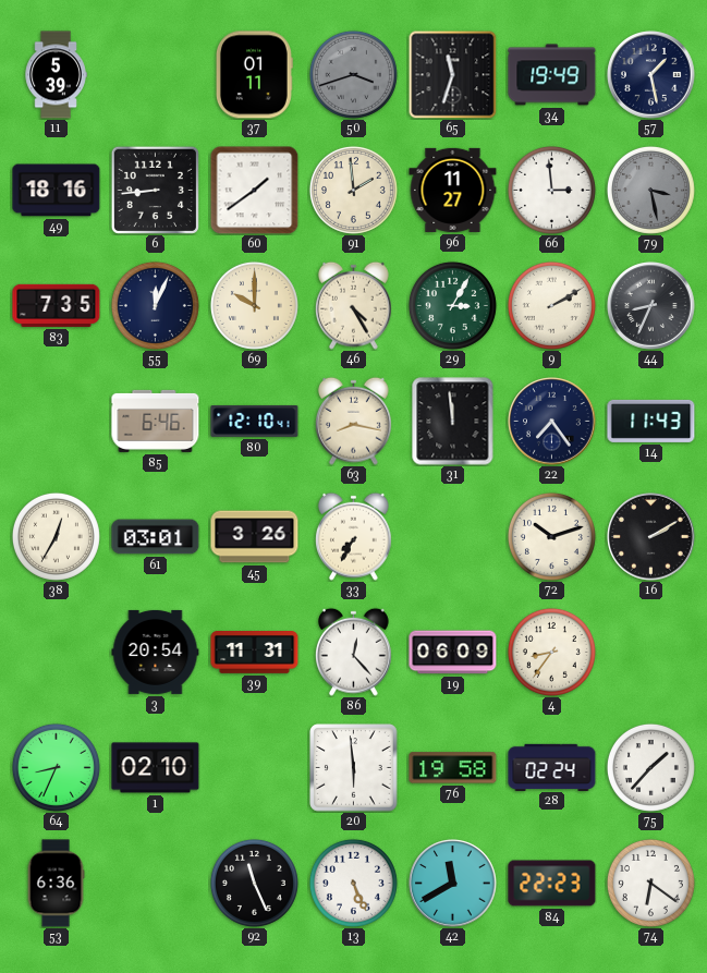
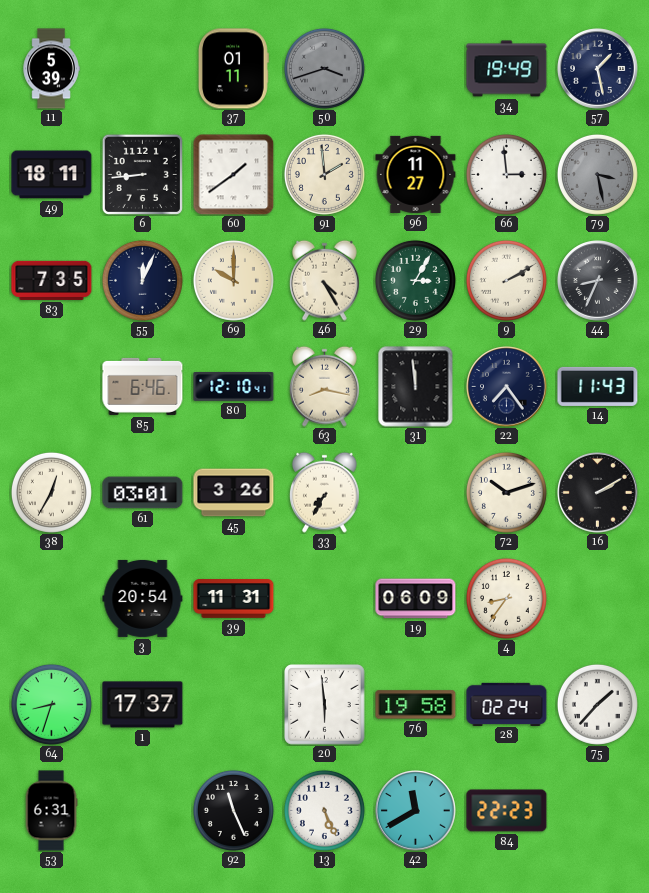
65: 11:33 -> none (452, 74)
49: 18:16 -> 18:11 (52, 175)
86: 12:23 -> none (354, 652)
64: 8:34 -> 8:33 (51, 704)
1: 02:10 -> 17:37 (143, 705)
53: 6:36 -> 6:31 (51, 811)
74: 6:21 -> none (650, 883)
